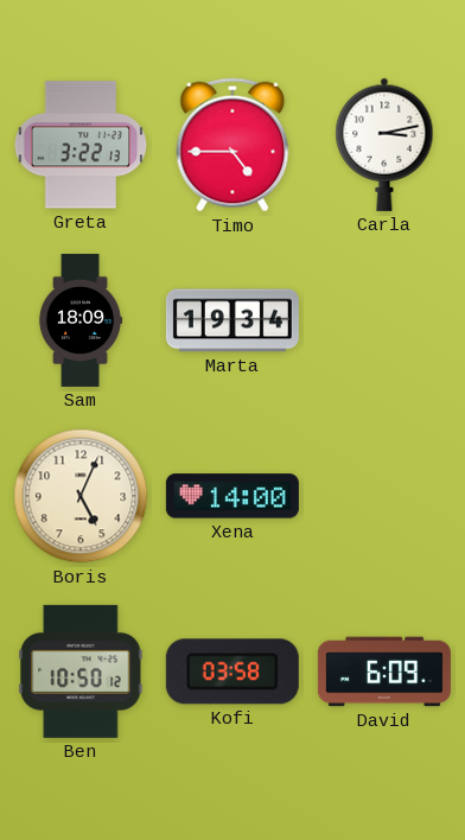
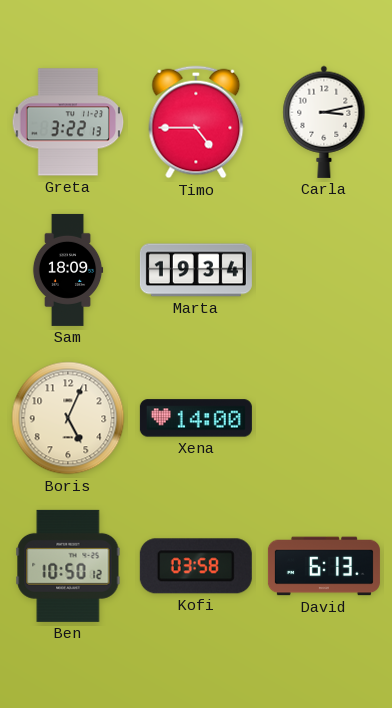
David: 6:09 -> 6:13 (324, 566)
